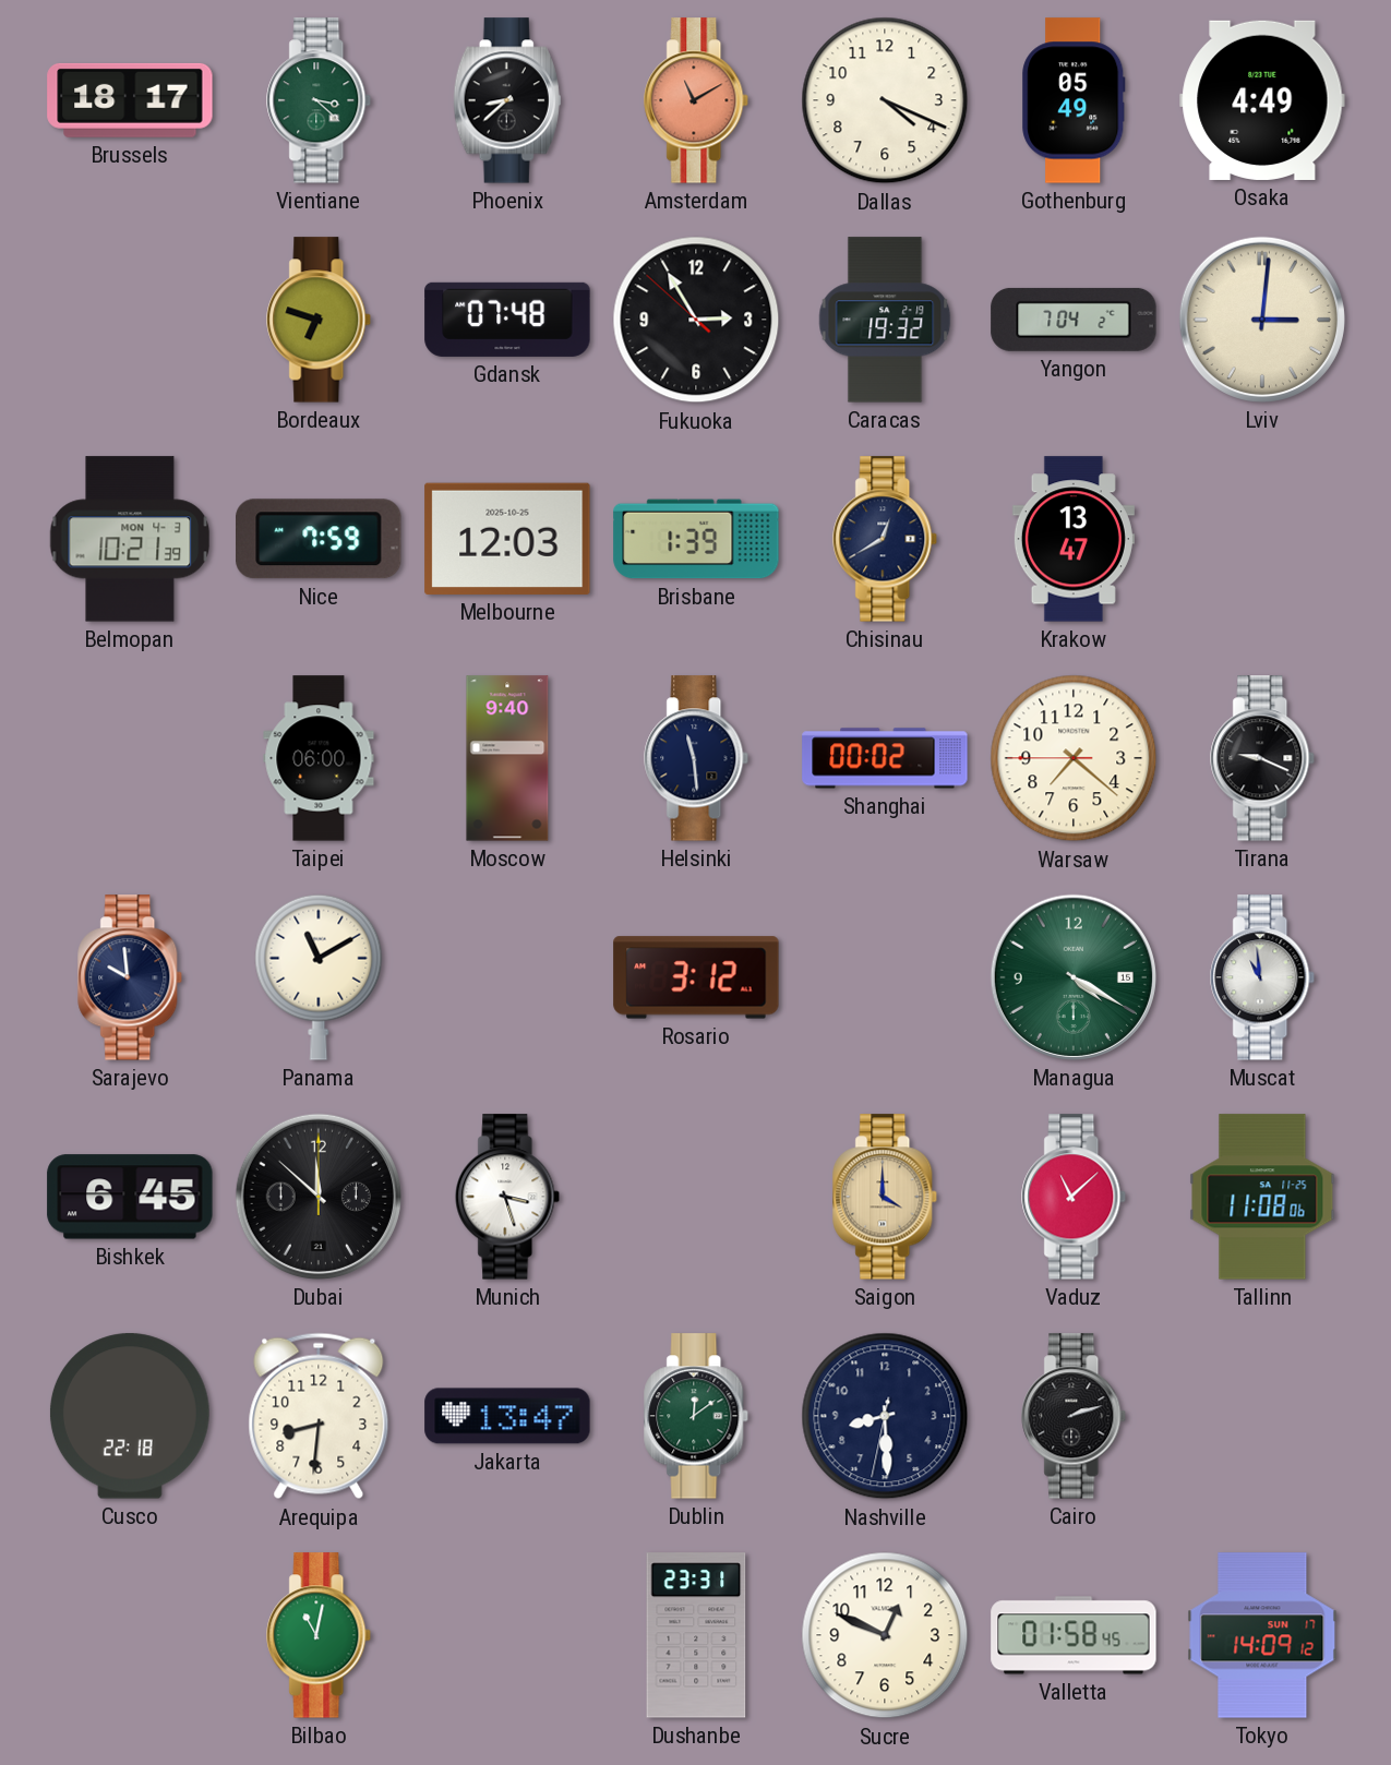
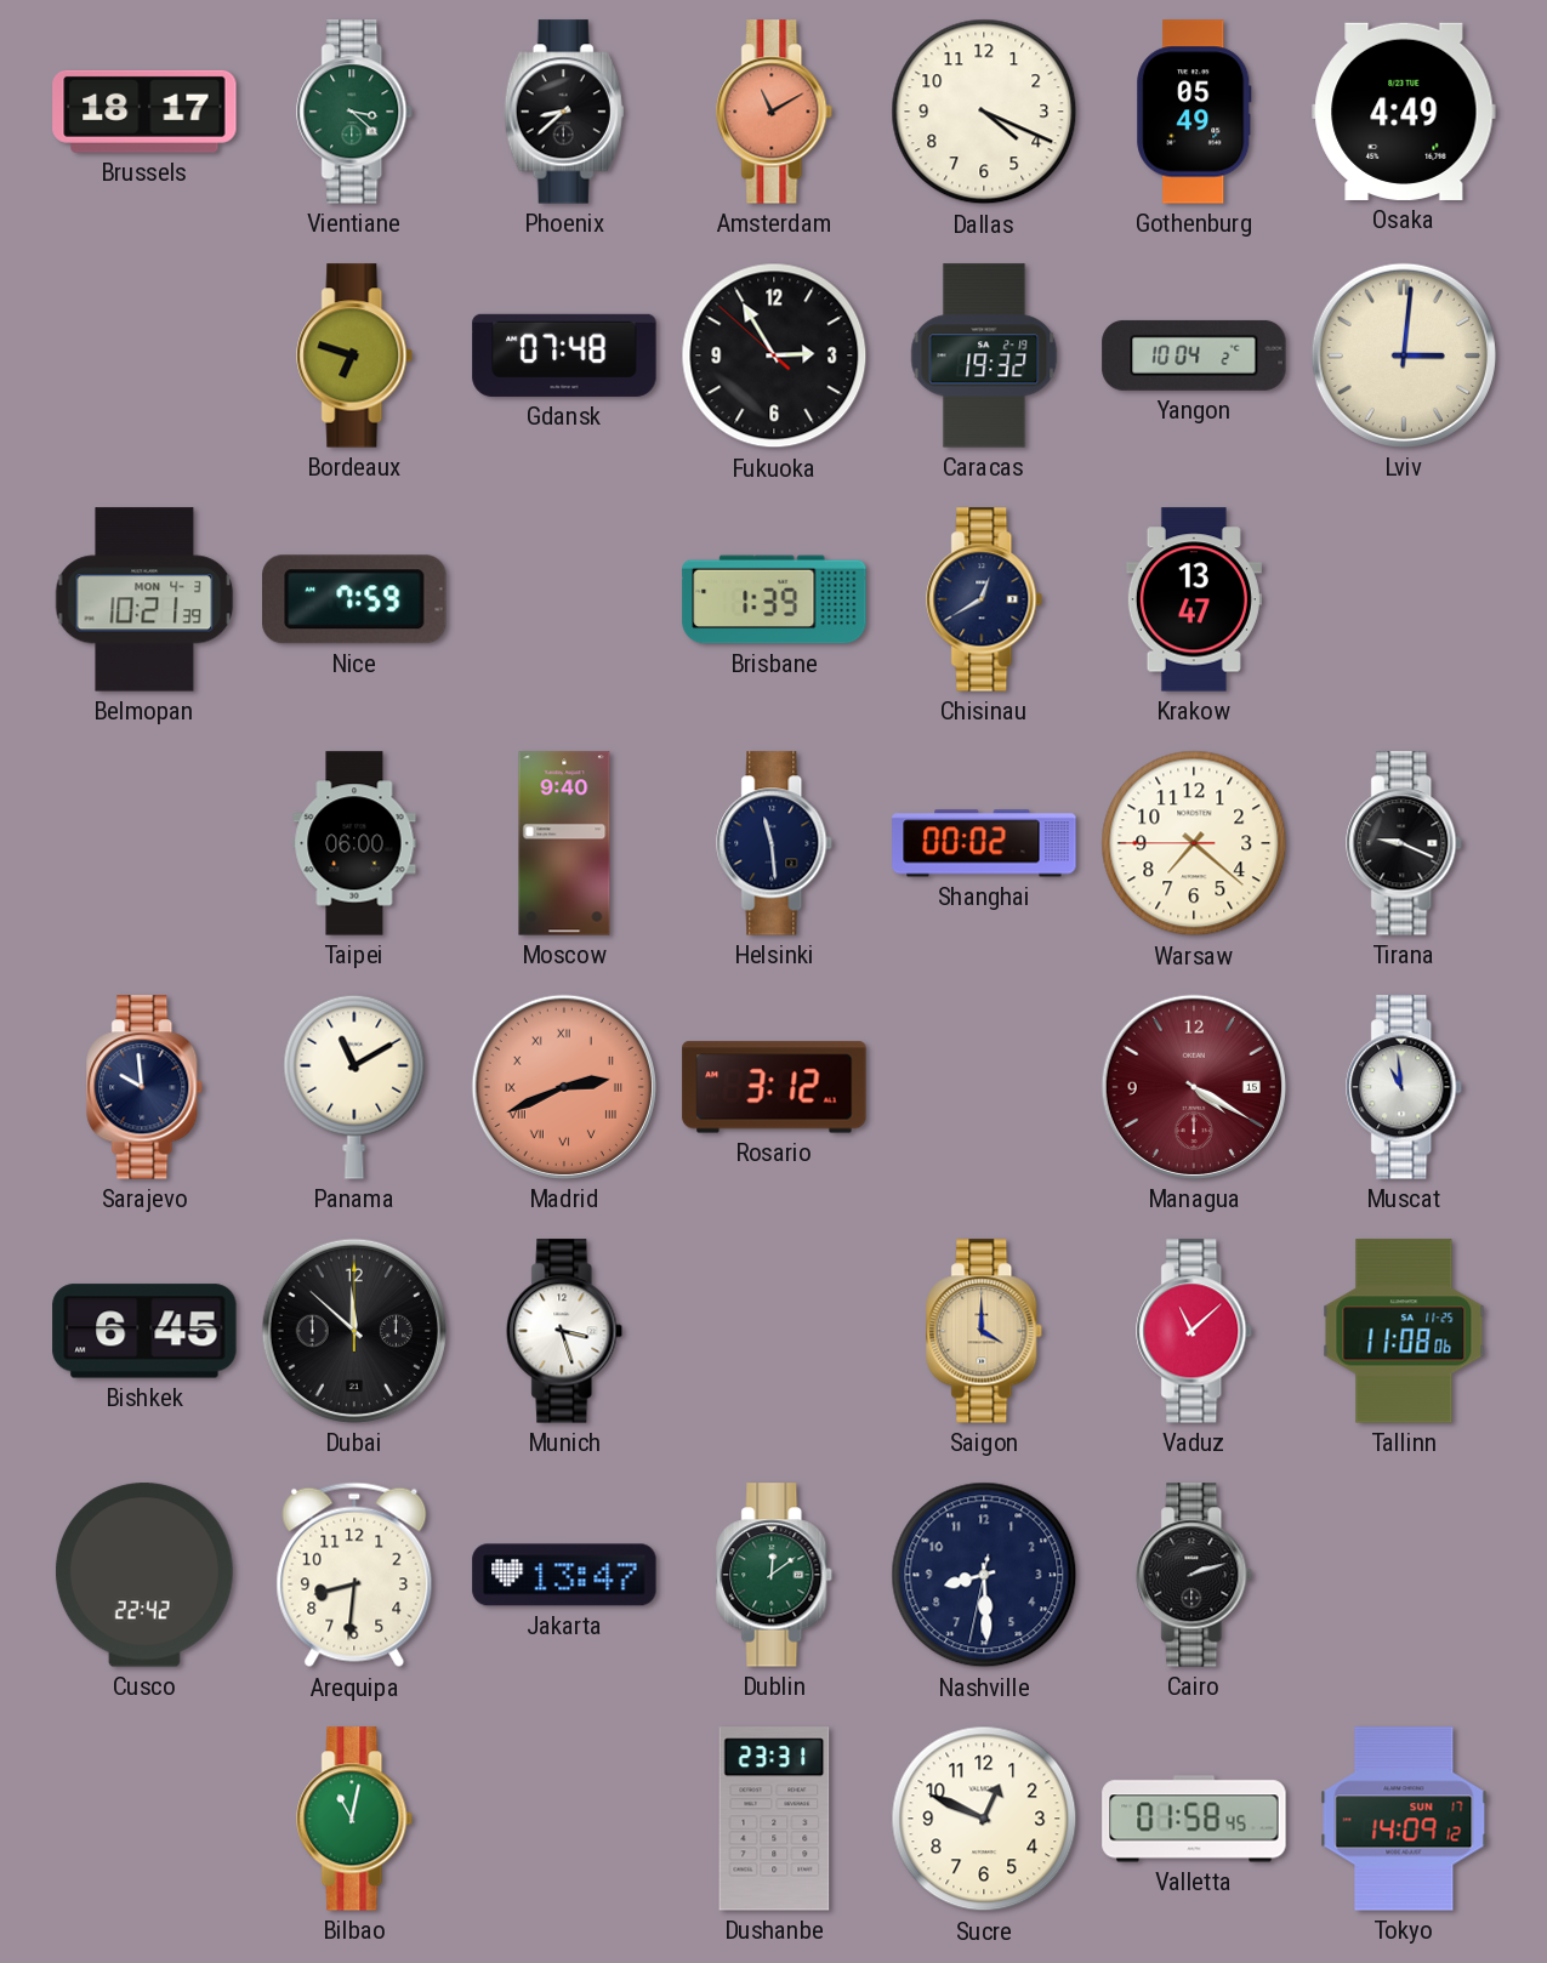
Yangon: 7:04 -> 10:04 (1194, 355)
Melbourne: 12:03 -> none (507, 539)
Madrid: none -> 2:41 (564, 1087)
Managua dial: green -> burgundy (1194, 1087)
Cusco: 22:18 -> 22:42 (144, 1575)
